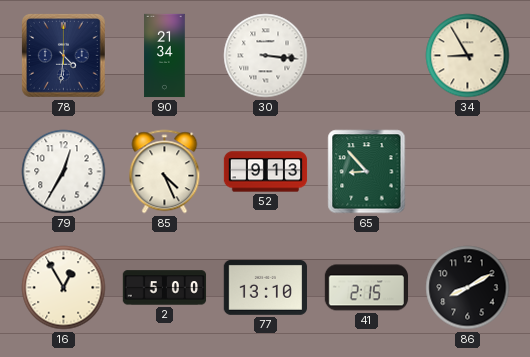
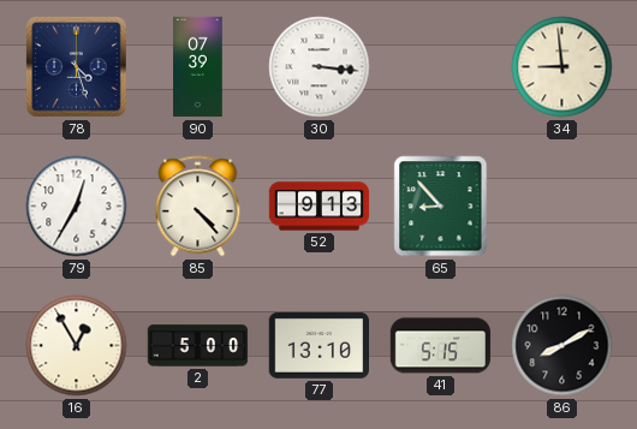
78: 4:31 -> 4:27 (77, 67)
90: 21:34 -> 07:39 (198, 67)
34: 8:55 -> 8:59 (562, 67)
85: 4:26 -> 4:23 (198, 207)
41: 2:15 -> 5:15 (441, 346)
